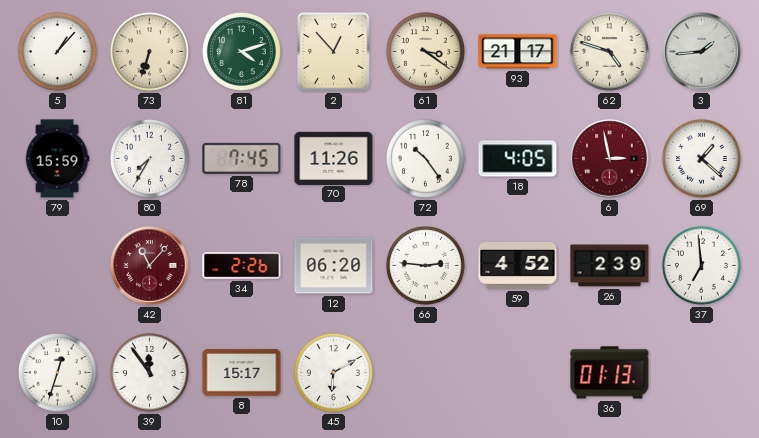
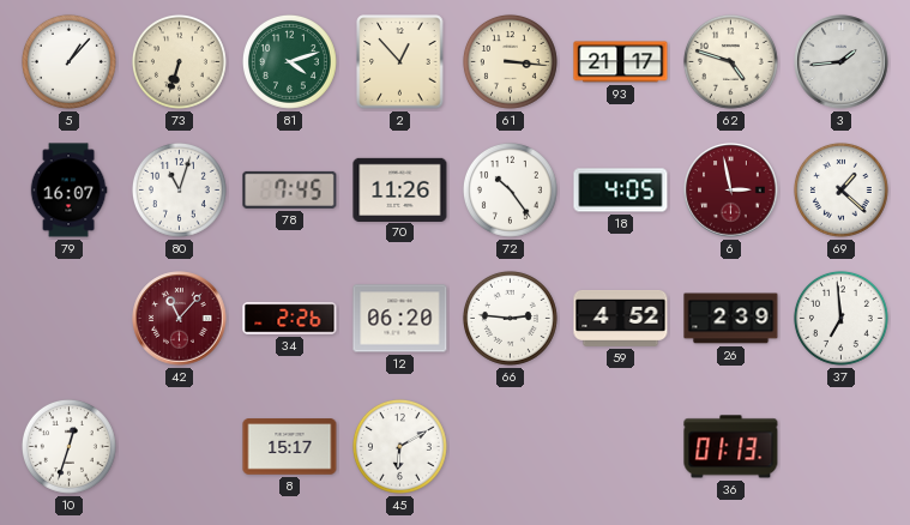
61: 3:21 -> 3:16 (510, 61)
79: 15:59 -> 16:07 (68, 191)
80: 7:35 -> 11:03 (179, 189)
39: 11:54 -> none (149, 372)
